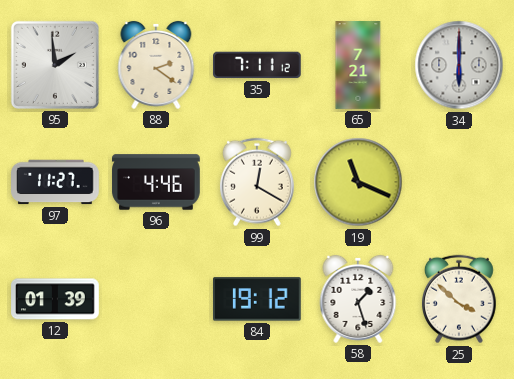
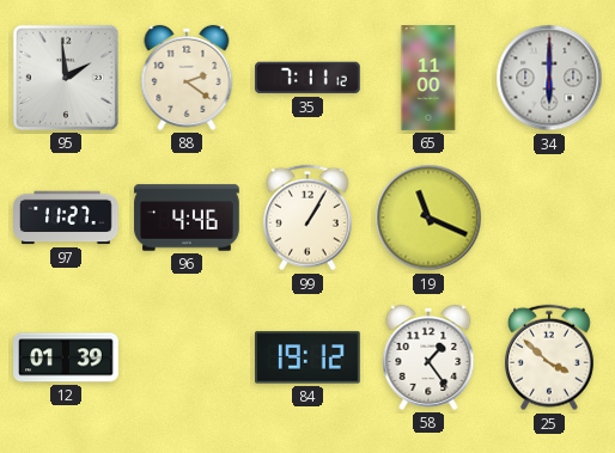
65: 7:21 -> 11:00 (428, 78)
99: 12:20 -> 1:05 (307, 218)
58: 1:27 -> 1:24 (428, 357)
